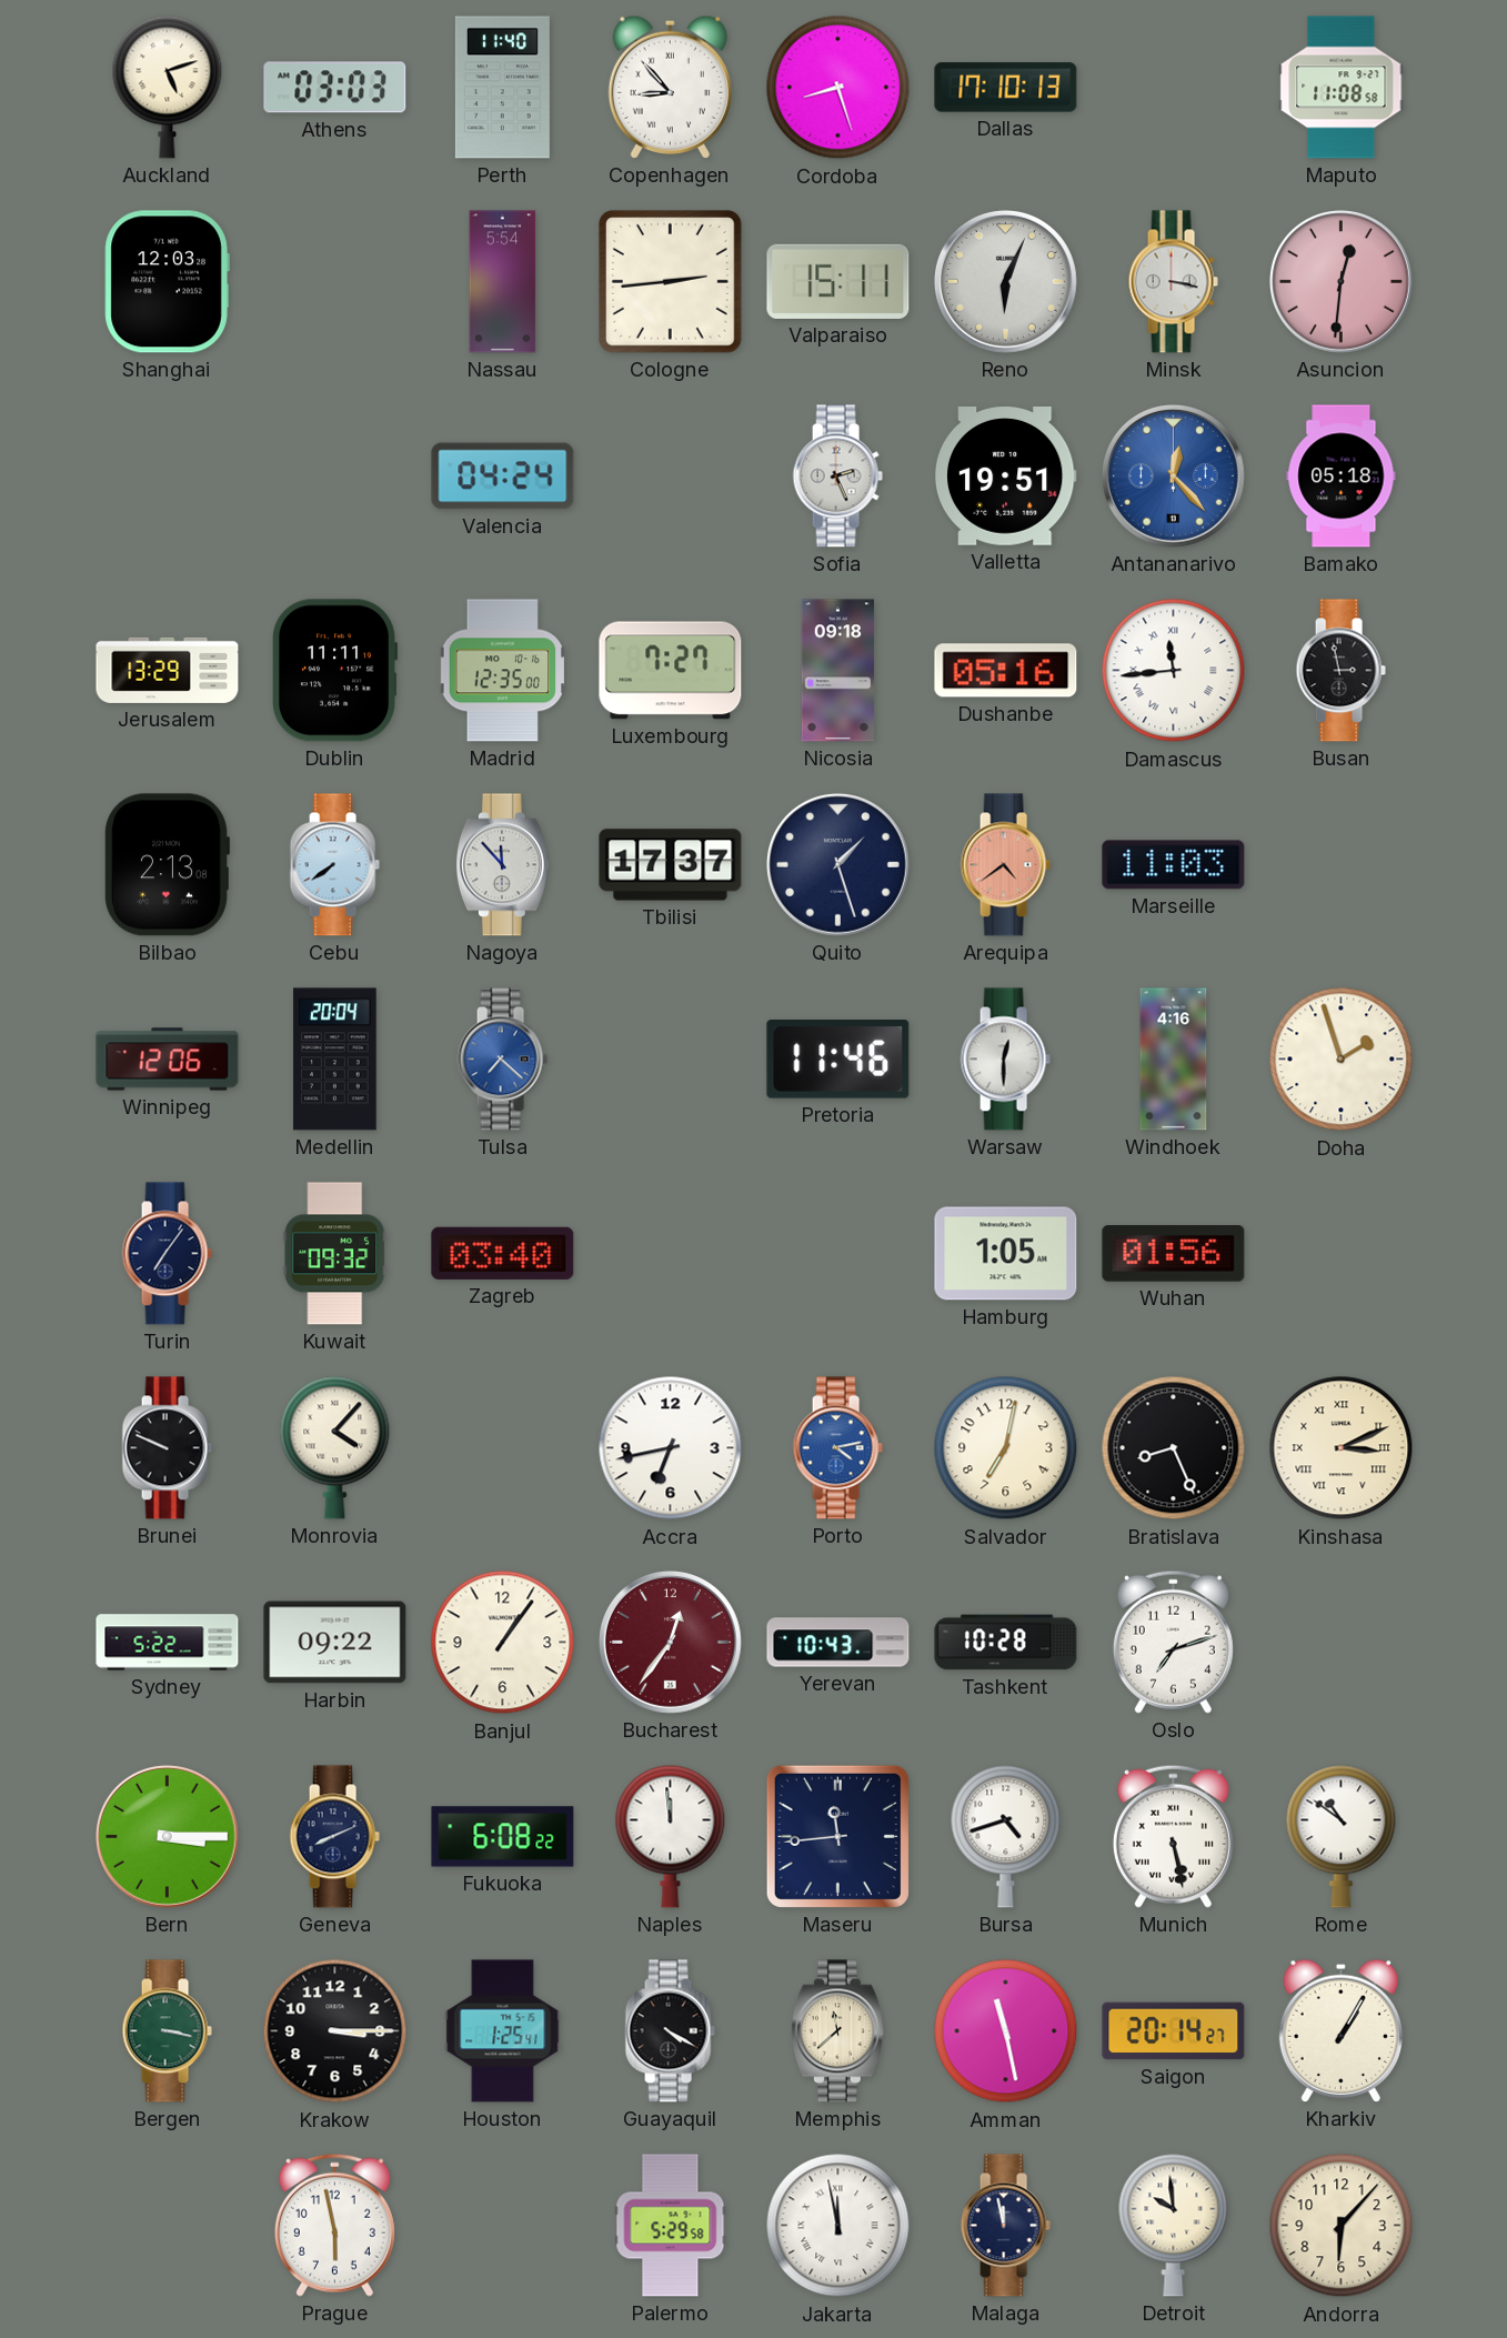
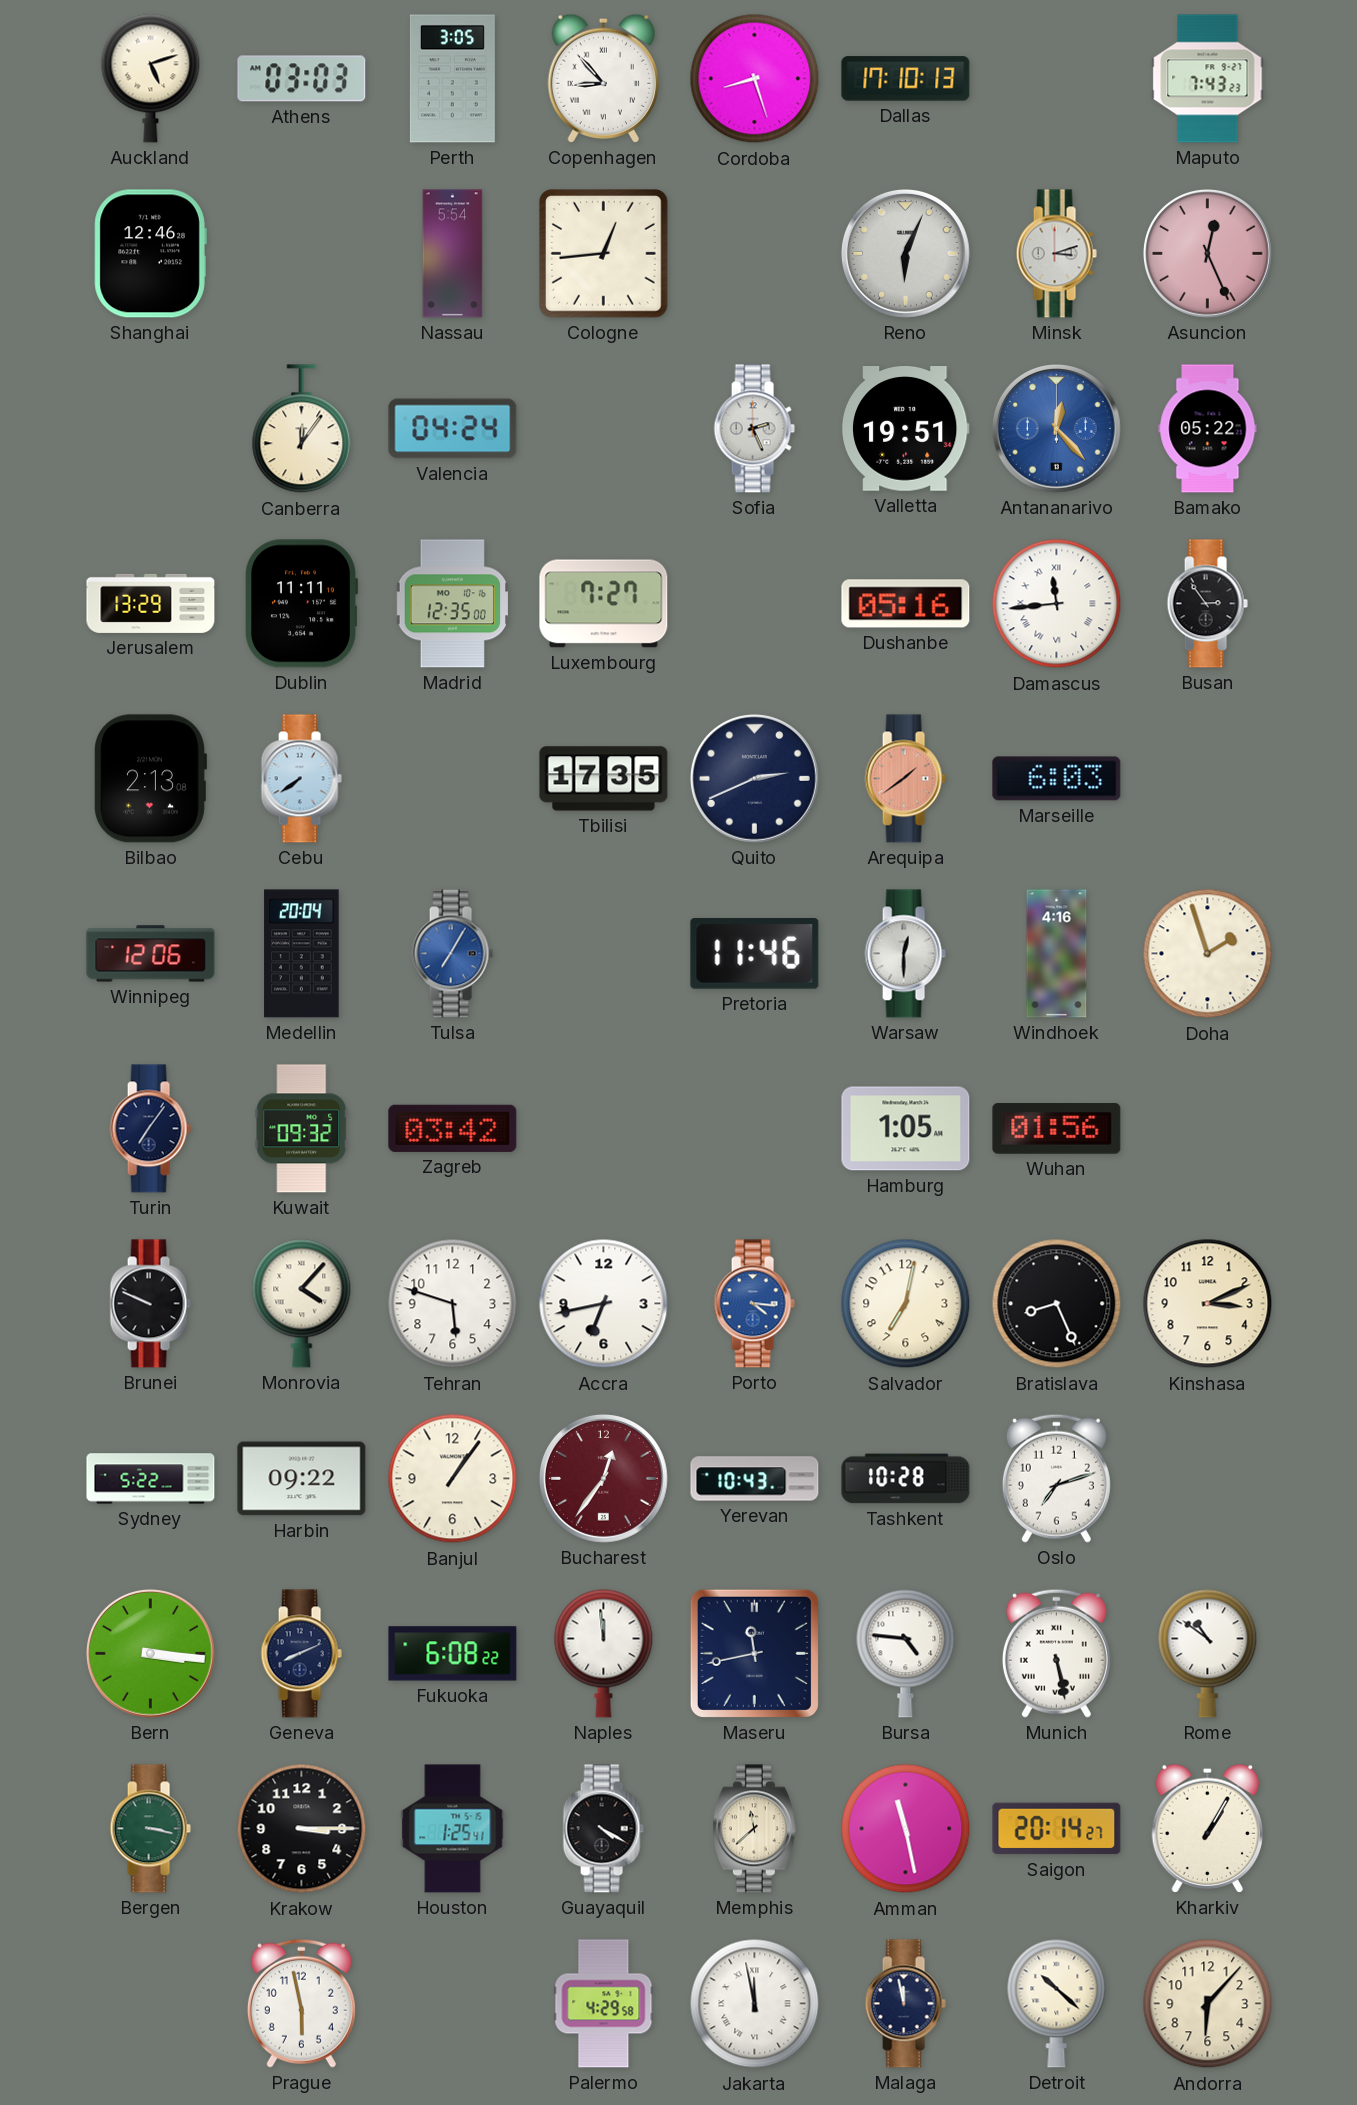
Perth: 11:40 -> 3:05 (452, 79)
Maputo: 11:08 -> 7:43 (1208, 79)
Shanghai: 12:03 -> 12:46 (150, 254)
Cologne: 2:44 -> 12:44 (604, 254)
Valparaiso: 15:11 -> none (838, 281)
Minsk: 3:17 -> 3:12 (1056, 254)
Asuncion: 12:31 -> 12:26 (1207, 253)
Canberra: none -> 12:06 (302, 429)
Bamako: 05:18 -> 05:22 (1208, 429)
Nicosia: 09:18 -> none (837, 671)
Busan: 2:58 -> 2:54 (1207, 604)
Nagoya: 11:53 -> none (502, 865)
Tbilisi: 17:37 -> 17:35 (604, 779)
Quito: 1:27 -> 2:41 (754, 778)
Arequipa: 4:39 -> 1:39 (905, 779)
Marseille: 11:03 -> 6:03 (1057, 779)
Tulsa: 7:22 -> 7:05 (452, 954)
Zagreb: 03:40 -> 03:42 (453, 1128)
Tehran: none -> 5:48 (453, 1304)
Porto: 4:13 -> 4:16 (754, 1304)
Kinshasa numerals: Roman -> Arabic (1208, 1304)
Bern: 3:15 -> 3:16 (150, 1653)
Maseru: 11:44 -> 11:43 (754, 1653)
Bursa: 4:42 -> 4:46 (906, 1653)
Palermo: 5:29 -> 4:29 (604, 2004)
Detroit: 9:59 -> 10:22 (1057, 2003)
